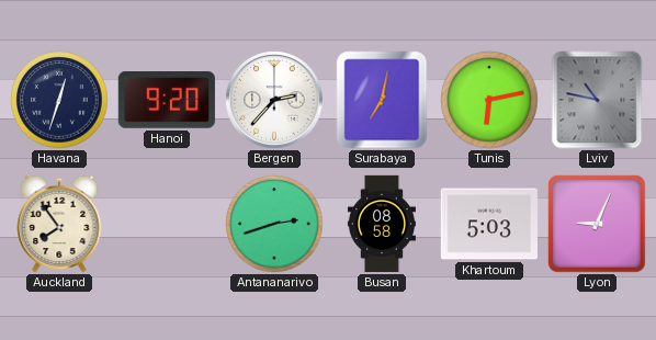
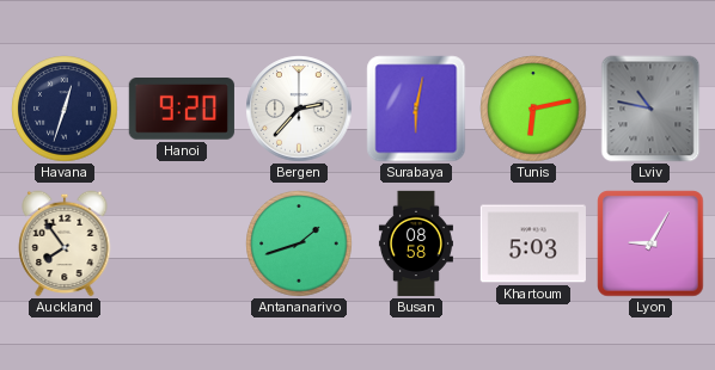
Surabaya: 7:02 -> 6:02 (416, 109)
Antananarivo: 2:42 -> 1:42 (299, 243)
Lyon: 9:04 -> 9:05 (650, 243)
